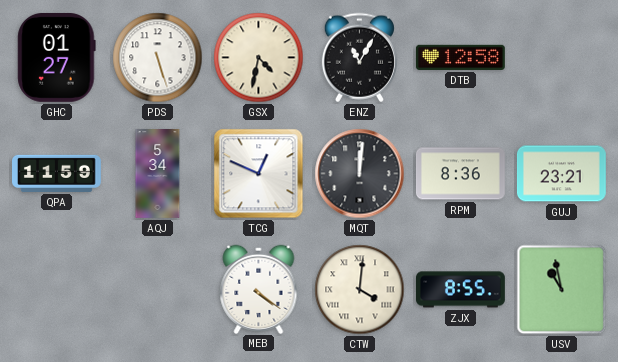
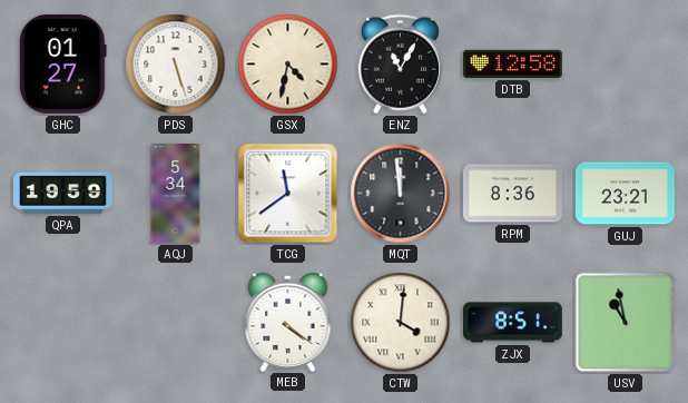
QPA: 11:59 -> 19:59 (63, 193)
TCG: 12:49 -> 11:39 (288, 194)
MQT: 12:01 -> 11:59 (401, 194)
ZJX: 8:55 -> 8:51 (513, 323)
